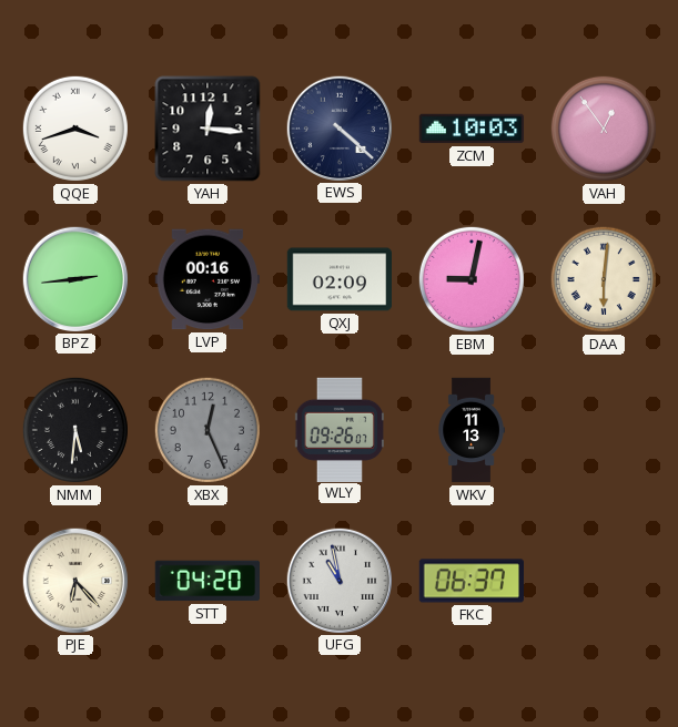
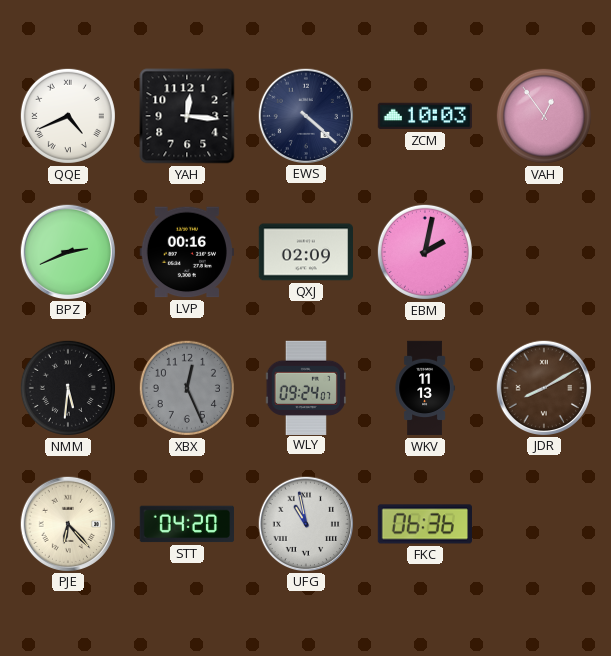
QQE: 3:42 -> 4:41 (68, 116)
BPZ: 2:44 -> 2:41 (67, 251)
EBM: 9:02 -> 2:02 (425, 252)
DAA: 6:01 -> none (604, 279)
WLY: 09:26 -> 09:24 (306, 387)
JDR: none -> 8:10 (543, 387)
FKC: 06:37 -> 06:36 (425, 524)
